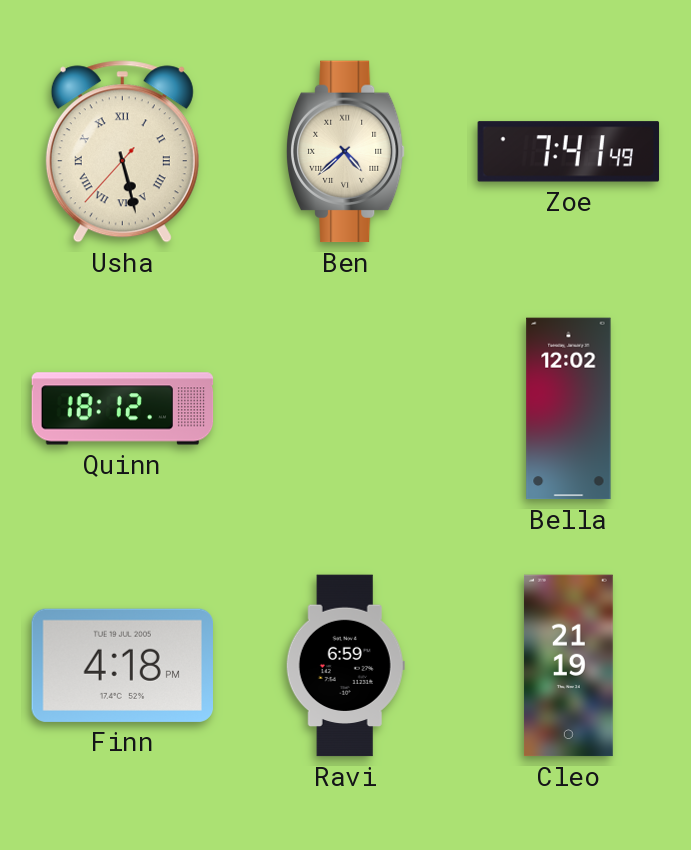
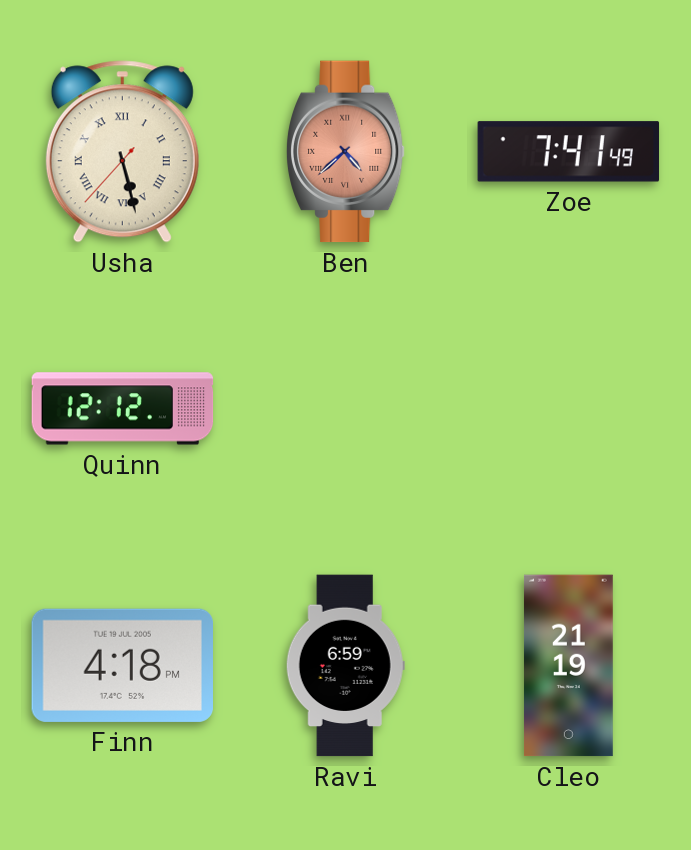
Ben dial: cream -> salmon (345, 152)
Quinn: 18:12 -> 12:12 (123, 409)
Bella: 12:02 -> none (569, 409)
